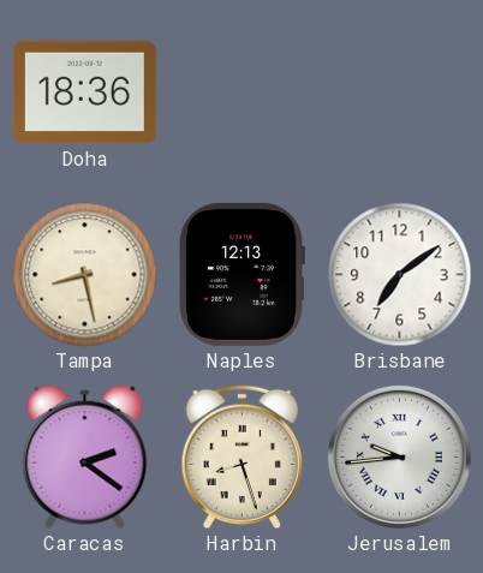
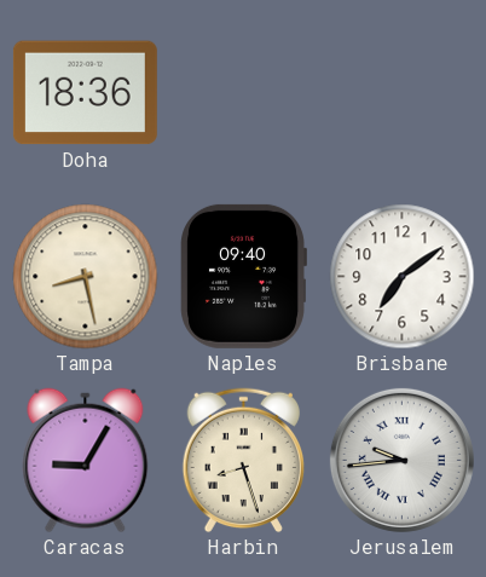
Naples: 12:13 -> 09:40 (243, 276)
Caracas: 2:21 -> 9:05 (86, 461)
